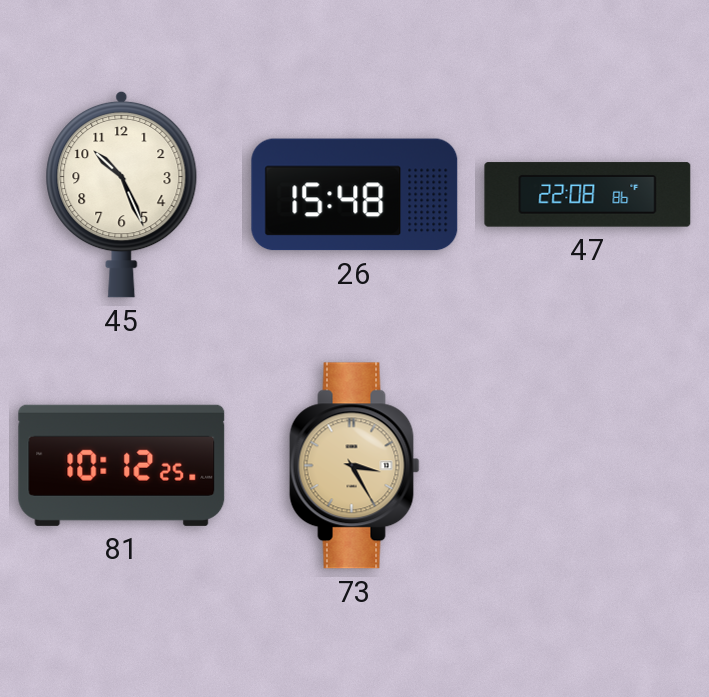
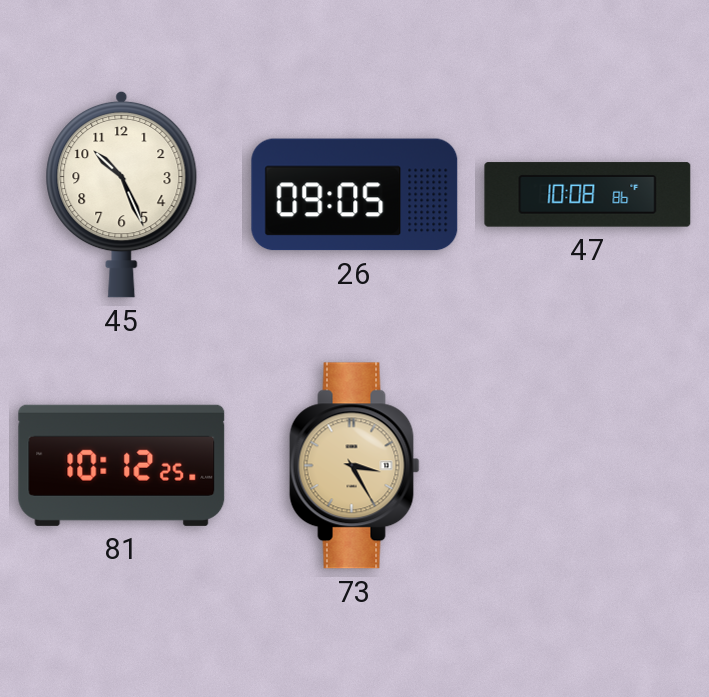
26: 15:48 -> 09:05 (355, 195)
47: 22:08 -> 10:08 (588, 195)
